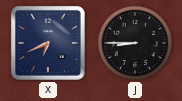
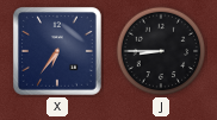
X: 6:41 -> 6:36 (57, 51)
